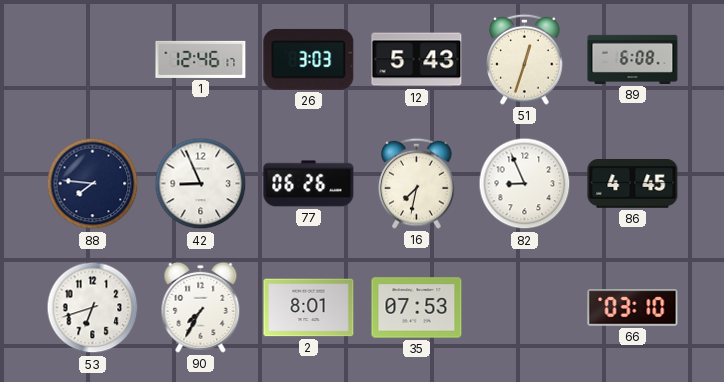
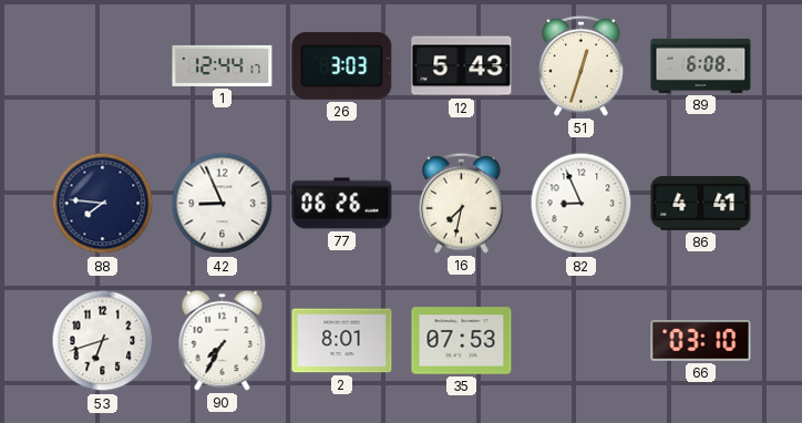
1: 12:46 -> 12:44 (223, 65)
86: 4:45 -> 4:41 (701, 204)
